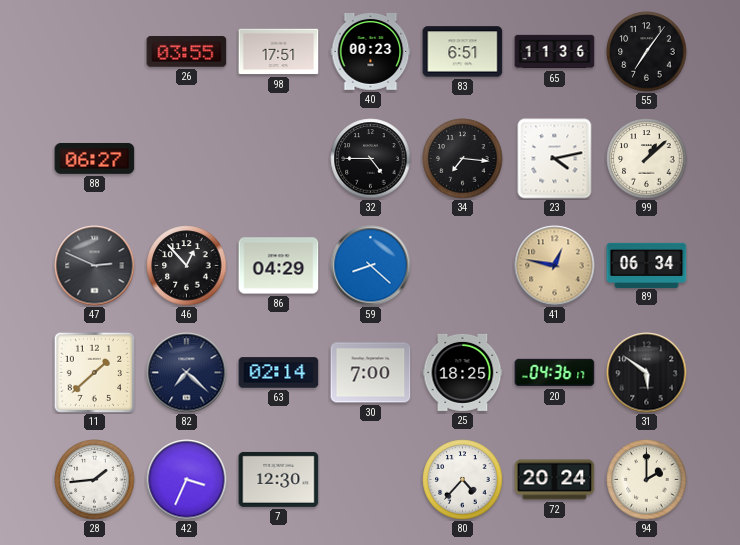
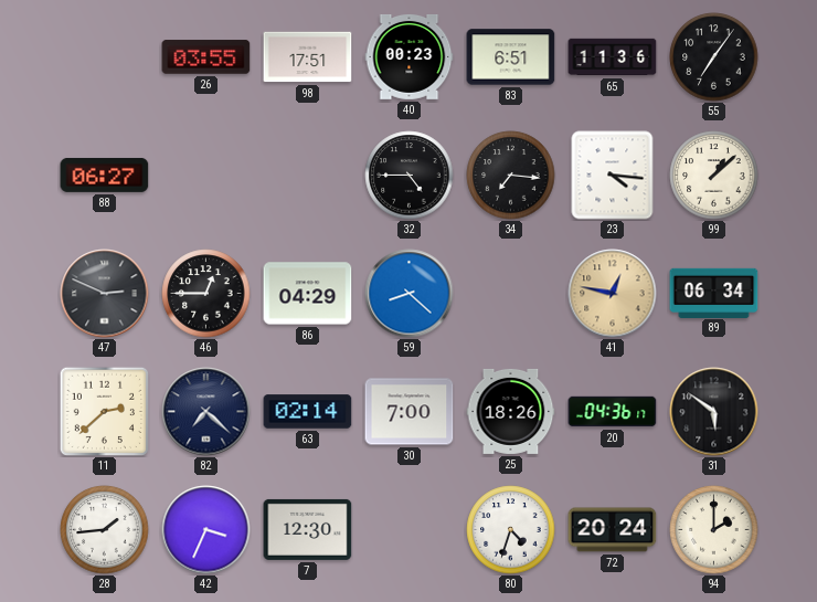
23: 4:13 -> 4:16 (613, 176)
46: 12:53 -> 12:45 (206, 294)
11: 1:38 -> 2:38 (104, 411)
25: 18:25 -> 18:26 (511, 411)
80: 4:37 -> 4:33 (511, 530)
